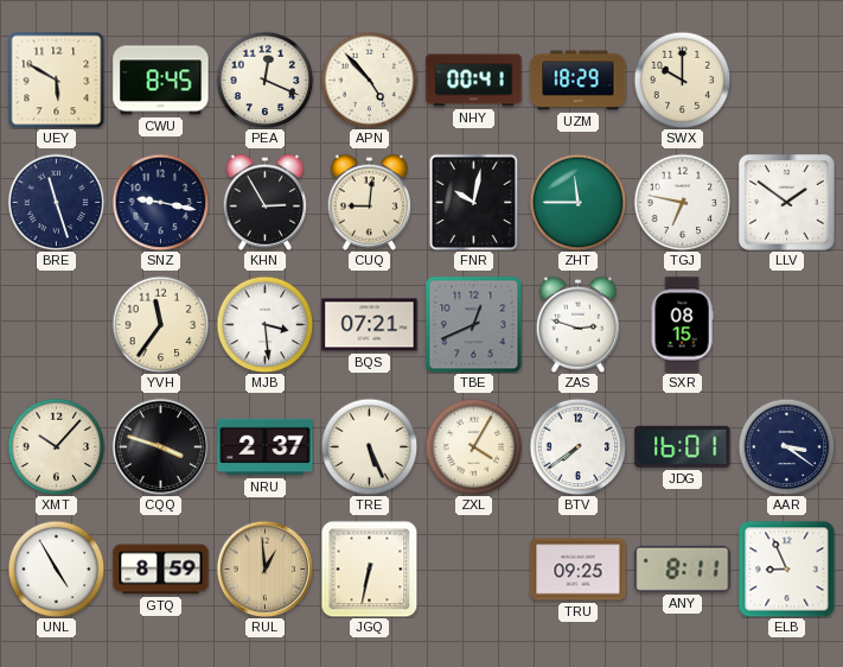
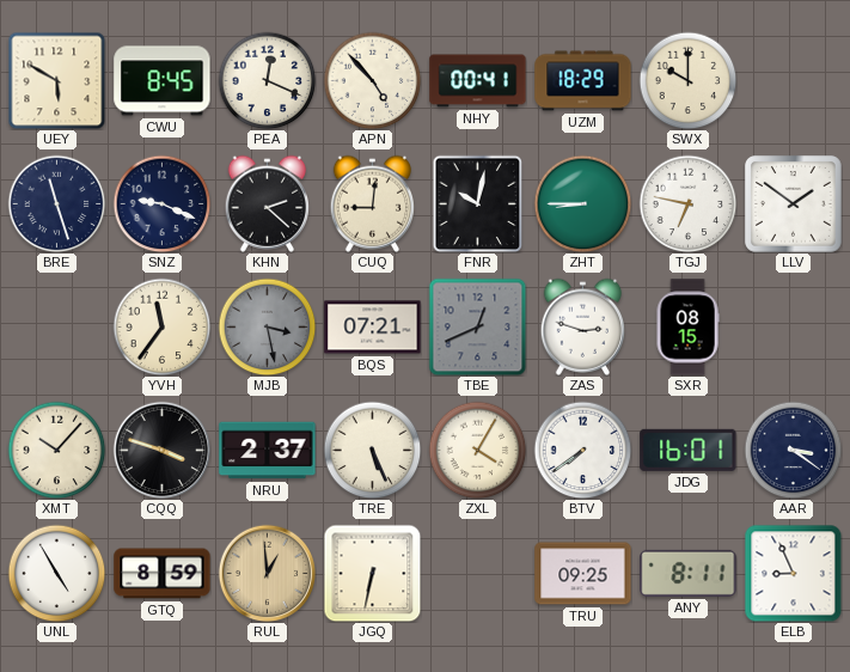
SNZ: 9:17 -> 9:19 (161, 203)
KHN: 2:55 -> 2:22 (267, 203)
ZHT: 11:45 -> 8:45 (582, 203)
MJB: 3:29 -> 3:28 (267, 326)
MJB dial: white -> grey (267, 326)
